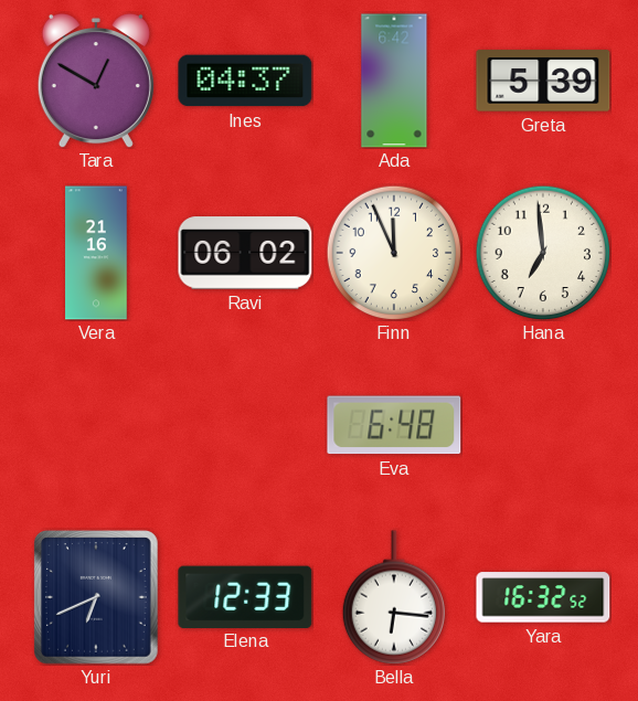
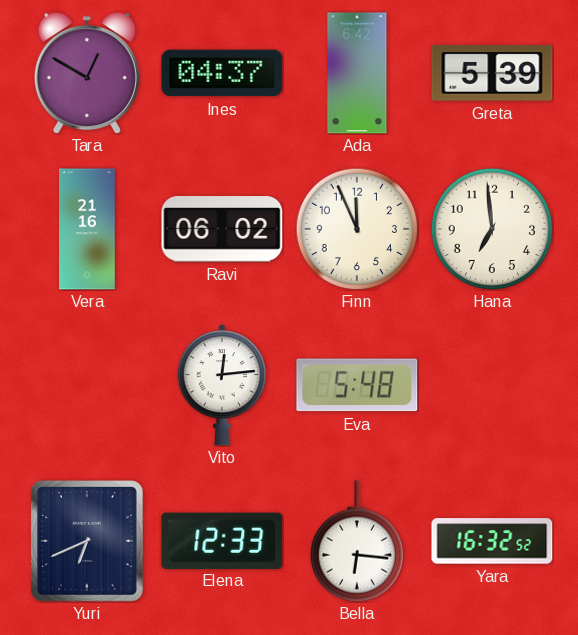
Vito: none -> 12:14 (222, 385)
Eva: 6:48 -> 5:48 (357, 385)
